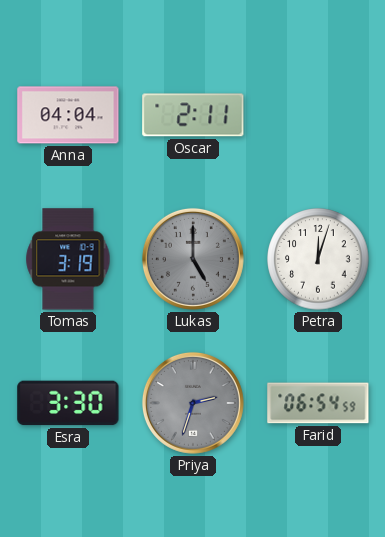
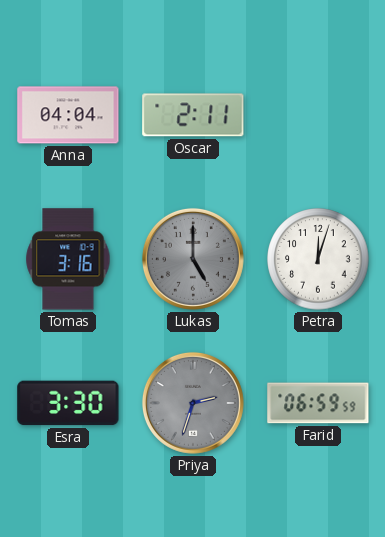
Tomas: 3:19 -> 3:16 (68, 259)
Farid: 06:54 -> 06:59 (318, 403)
